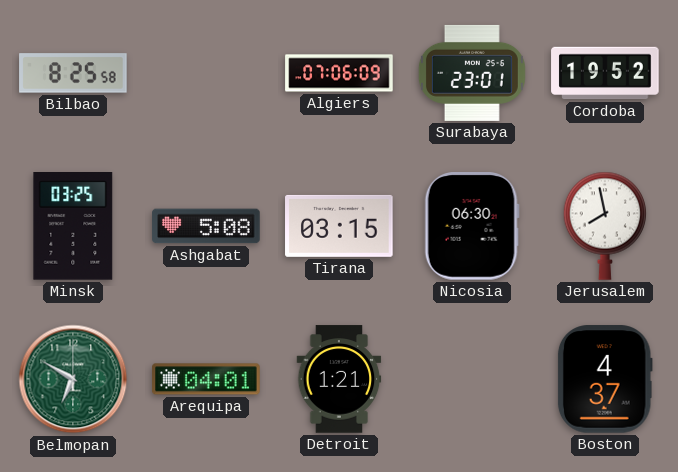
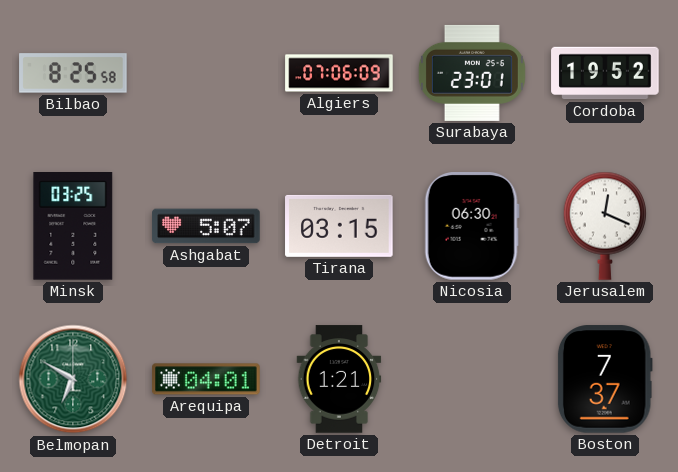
Ashgabat: 5:08 -> 5:07 (206, 226)
Jerusalem: 7:58 -> 12:19 (605, 226)
Boston: 4:37 -> 7:37 (605, 379)
